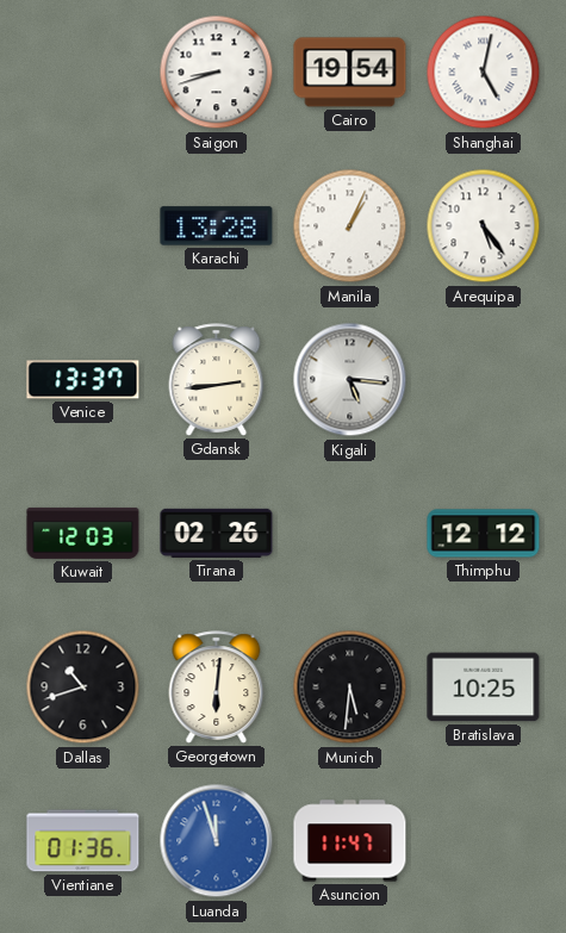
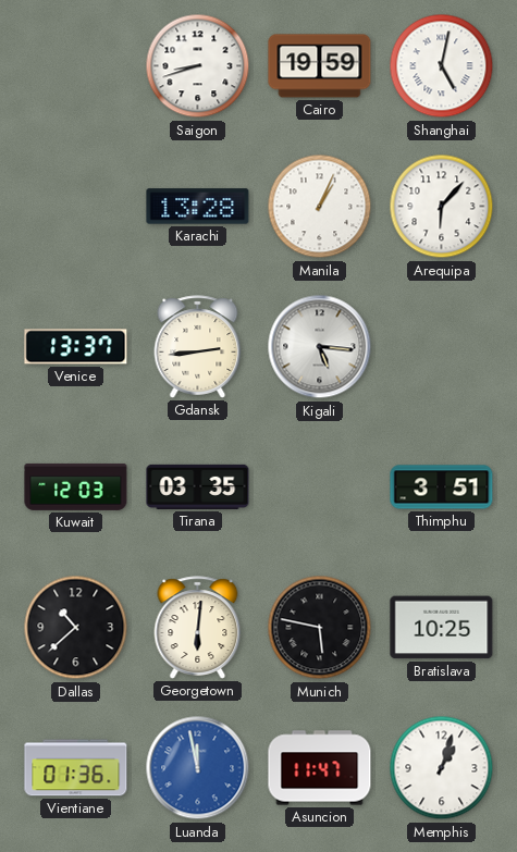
Cairo: 19:54 -> 19:59 (320, 66)
Arequipa: 5:24 -> 6:07 (442, 207)
Tirana: 02:26 -> 03:35 (198, 486)
Thimphu: 12:12 -> 3:51 (442, 487)
Dallas: 10:42 -> 10:38 (76, 628)
Munich: 5:31 -> 5:47 (320, 628)
Luanda: 11:57 -> 11:58 (198, 768)
Memphis: none -> 1:03 (442, 768)
